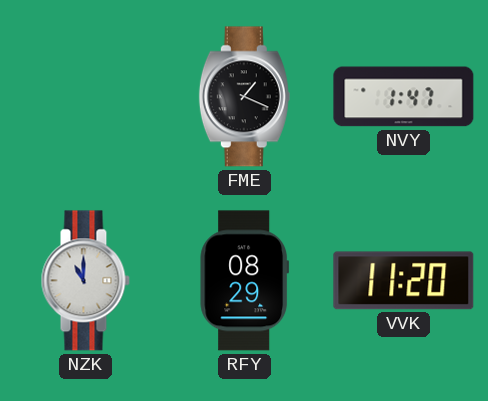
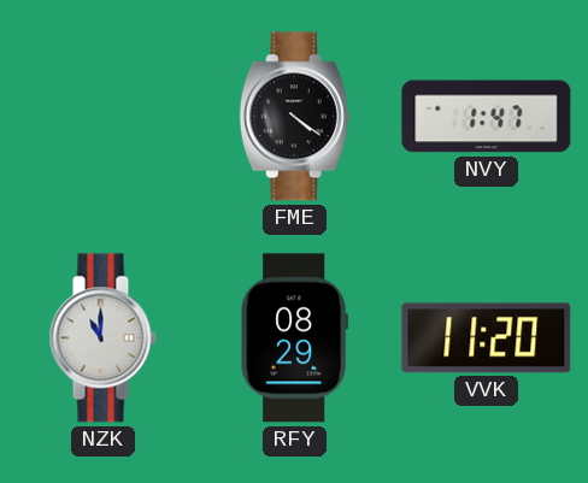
FME: 1:19 -> 4:21 (294, 117)
